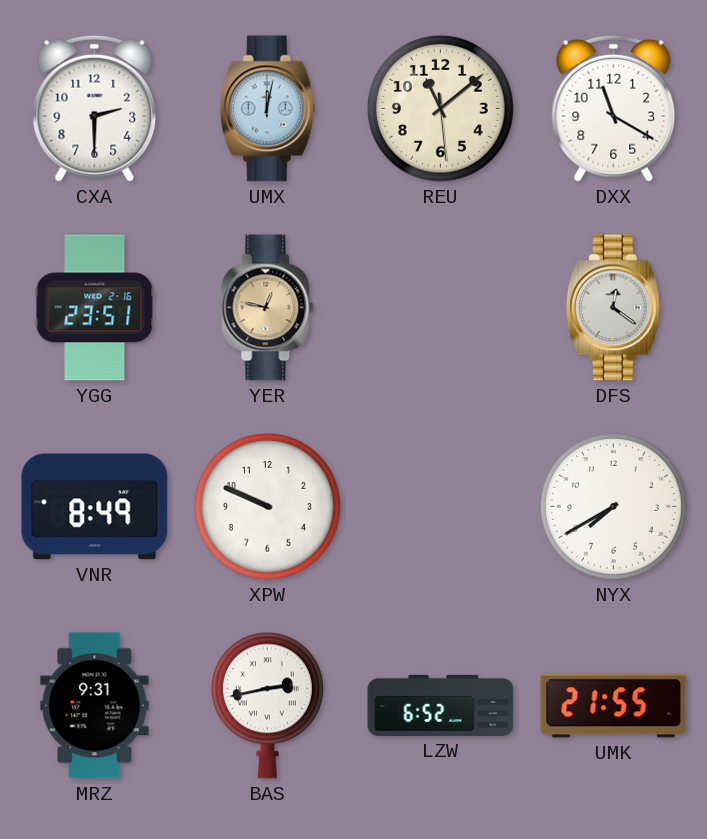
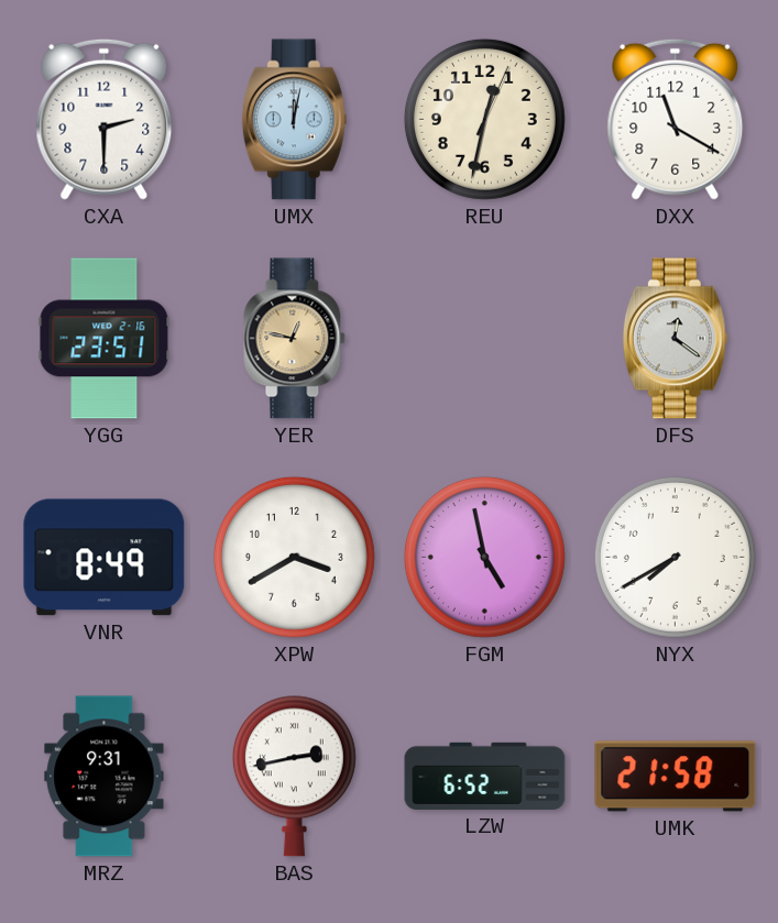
REU: 11:08 -> 12:32 (484, 119)
XPW: 9:49 -> 3:40 (294, 557)
FGM: none -> 4:58 (484, 557)
UMK: 21:55 -> 21:58 (676, 777)
